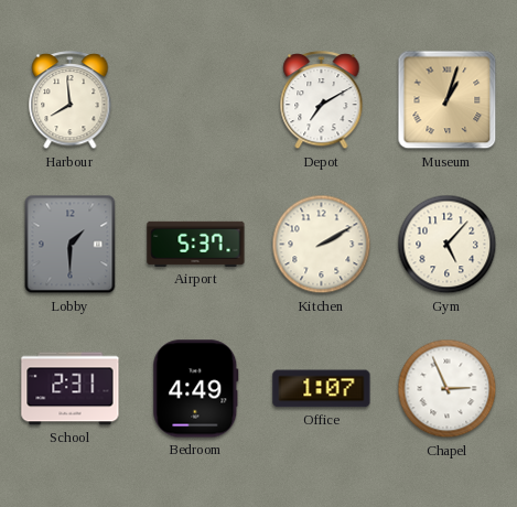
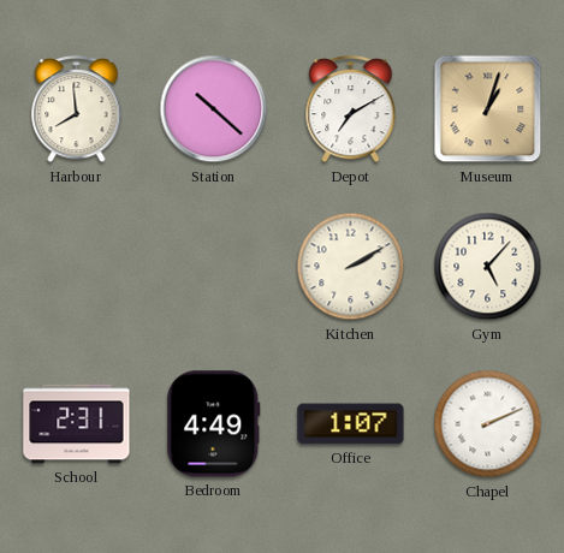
Station: none -> 10:22 (214, 109)
Lobby: 1:30 -> none (71, 245)
Airport: 5:37 -> none (196, 244)
Chapel: 2:56 -> 2:11 (488, 424)
